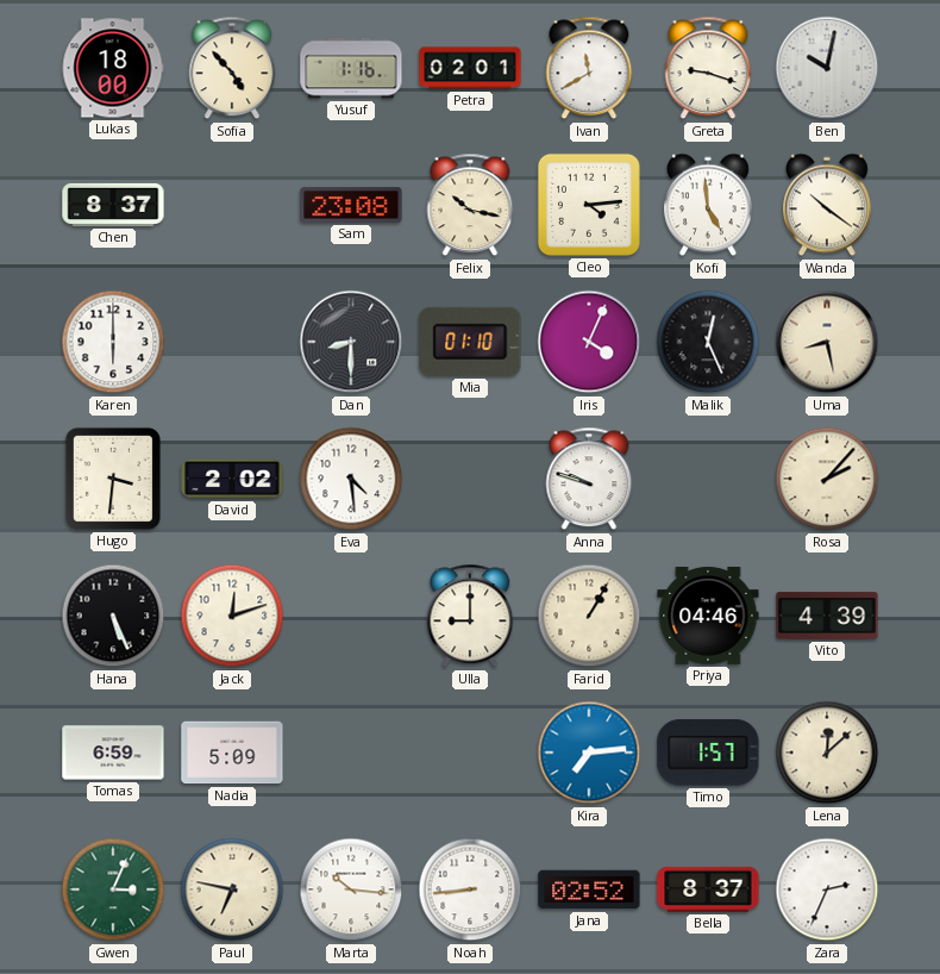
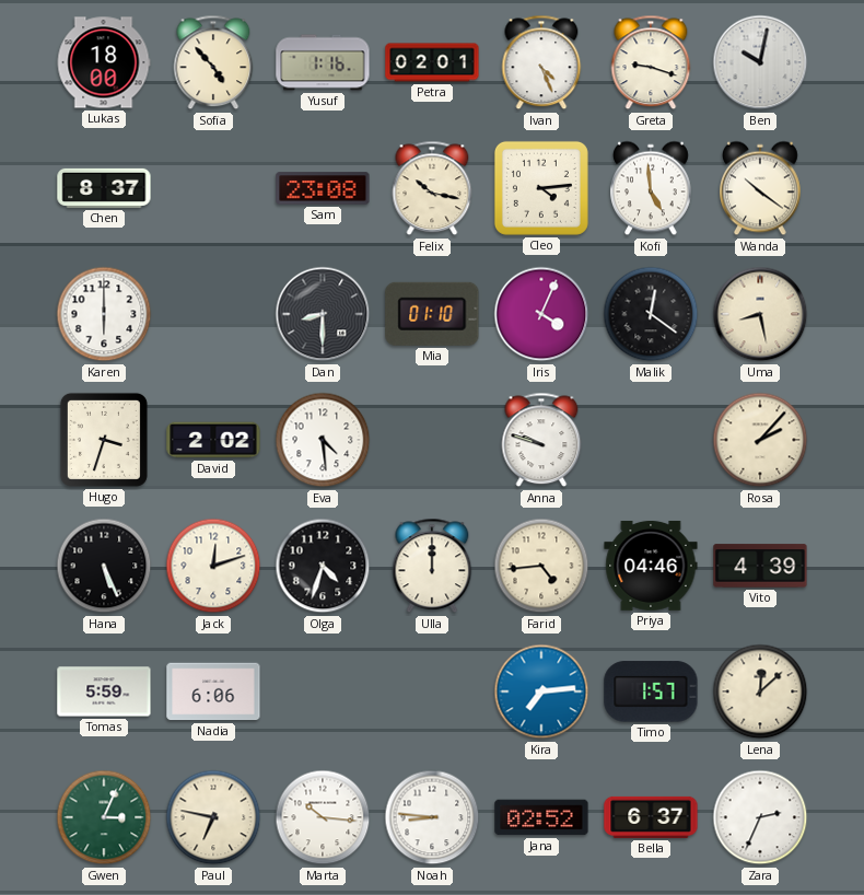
Ivan: 11:40 -> 4:26 (541, 62)
Malik: 12:26 -> 12:21 (651, 314)
Hugo: 3:31 -> 3:33 (104, 440)
Olga: none -> 4:33 (323, 566)
Ulla: 9:00 -> 12:00 (432, 566)
Farid: 1:05 -> 4:44 (541, 566)
Tomas: 6:59 -> 5:59 (104, 691)
Nadia: 5:09 -> 6:06 (213, 691)
Noah: 8:44 -> 8:46 (432, 817)
Bella: 8:37 -> 6:37 (651, 817)
